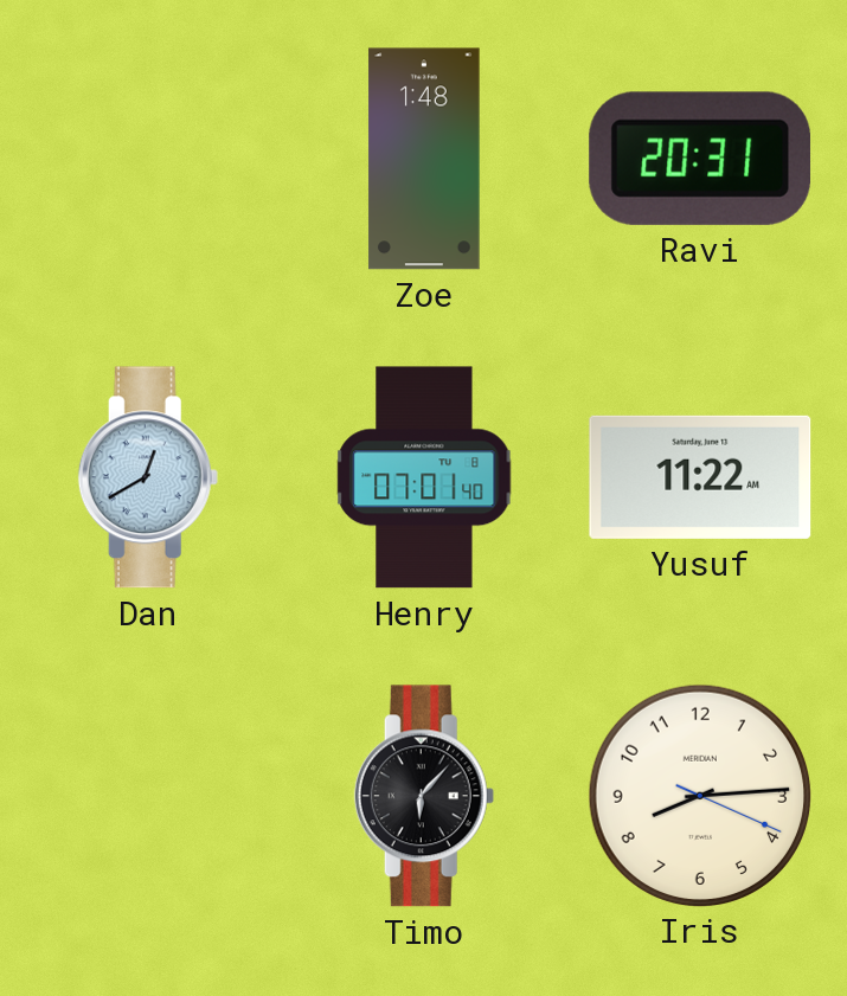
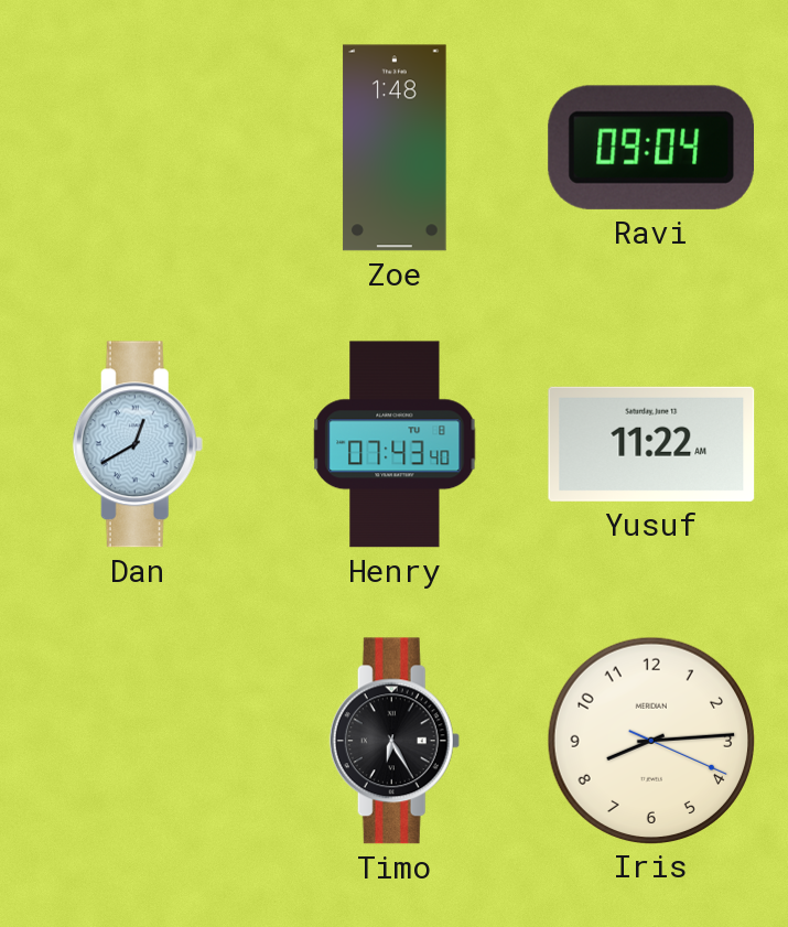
Ravi: 20:31 -> 09:04 (650, 148)
Henry: 07:01 -> 07:43 (395, 444)
Timo: 6:07 -> 6:25 (395, 741)
